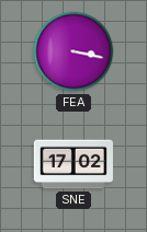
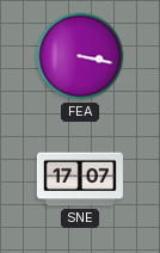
SNE: 17:02 -> 17:07 (80, 179)
